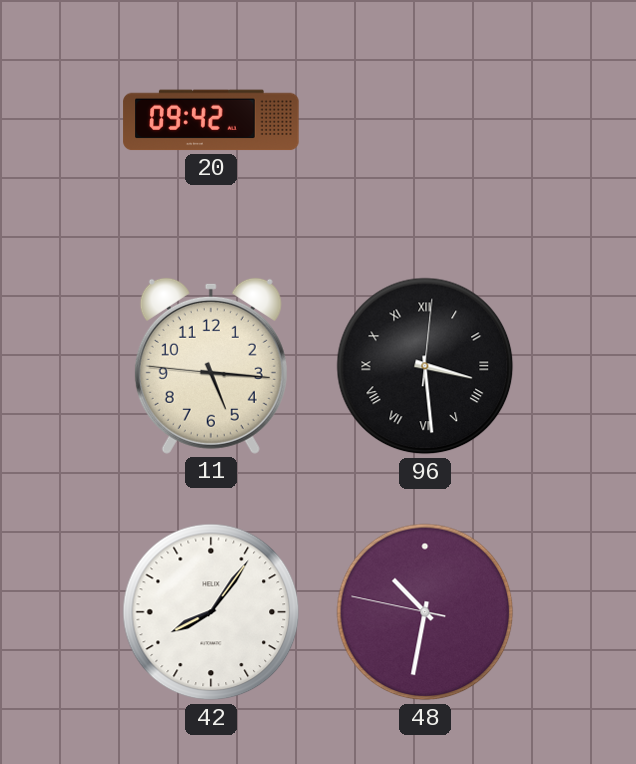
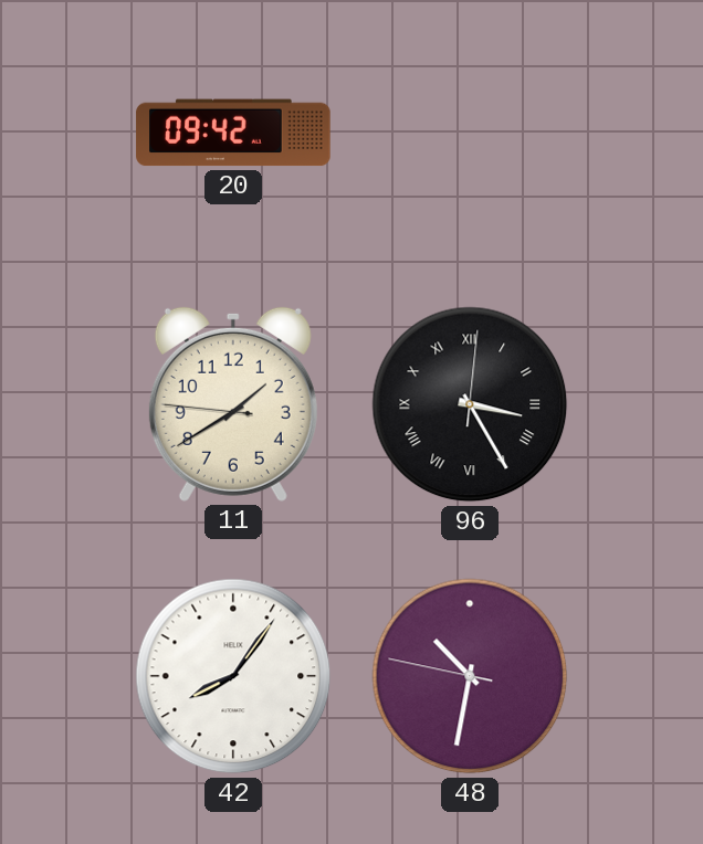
11: 5:15 -> 1:39 (233, 404)
96: 3:29 -> 3:25 (470, 404)
